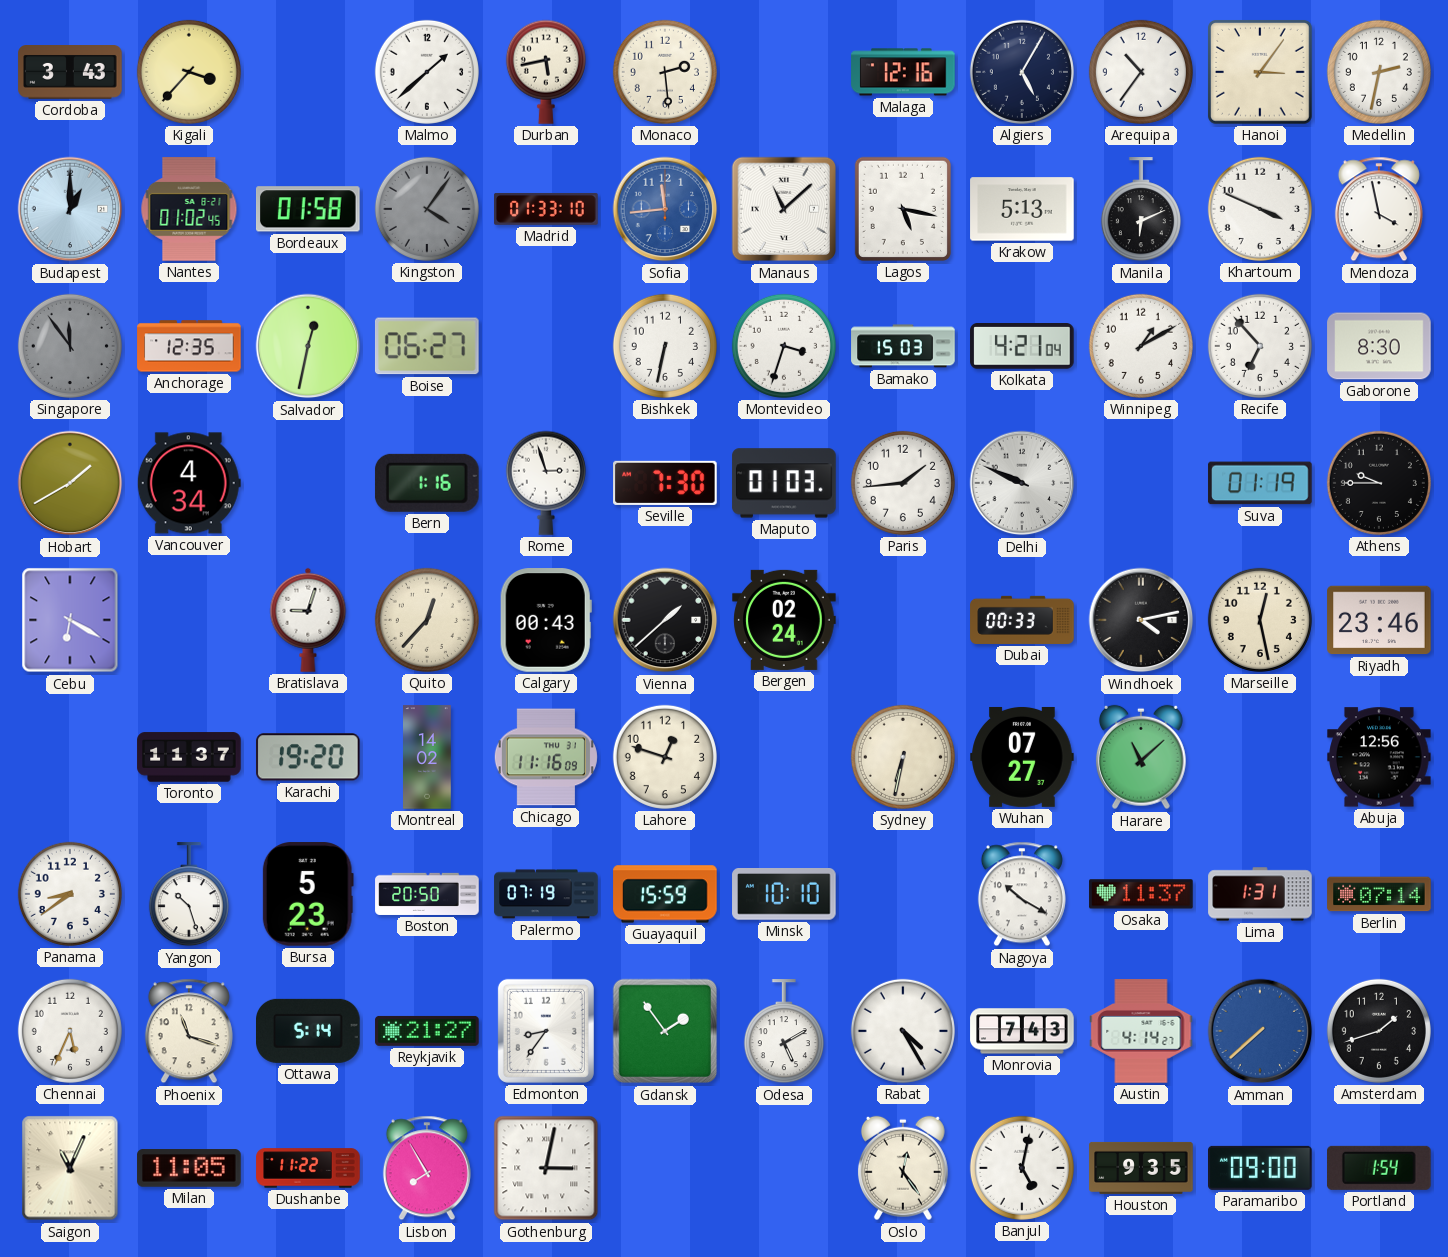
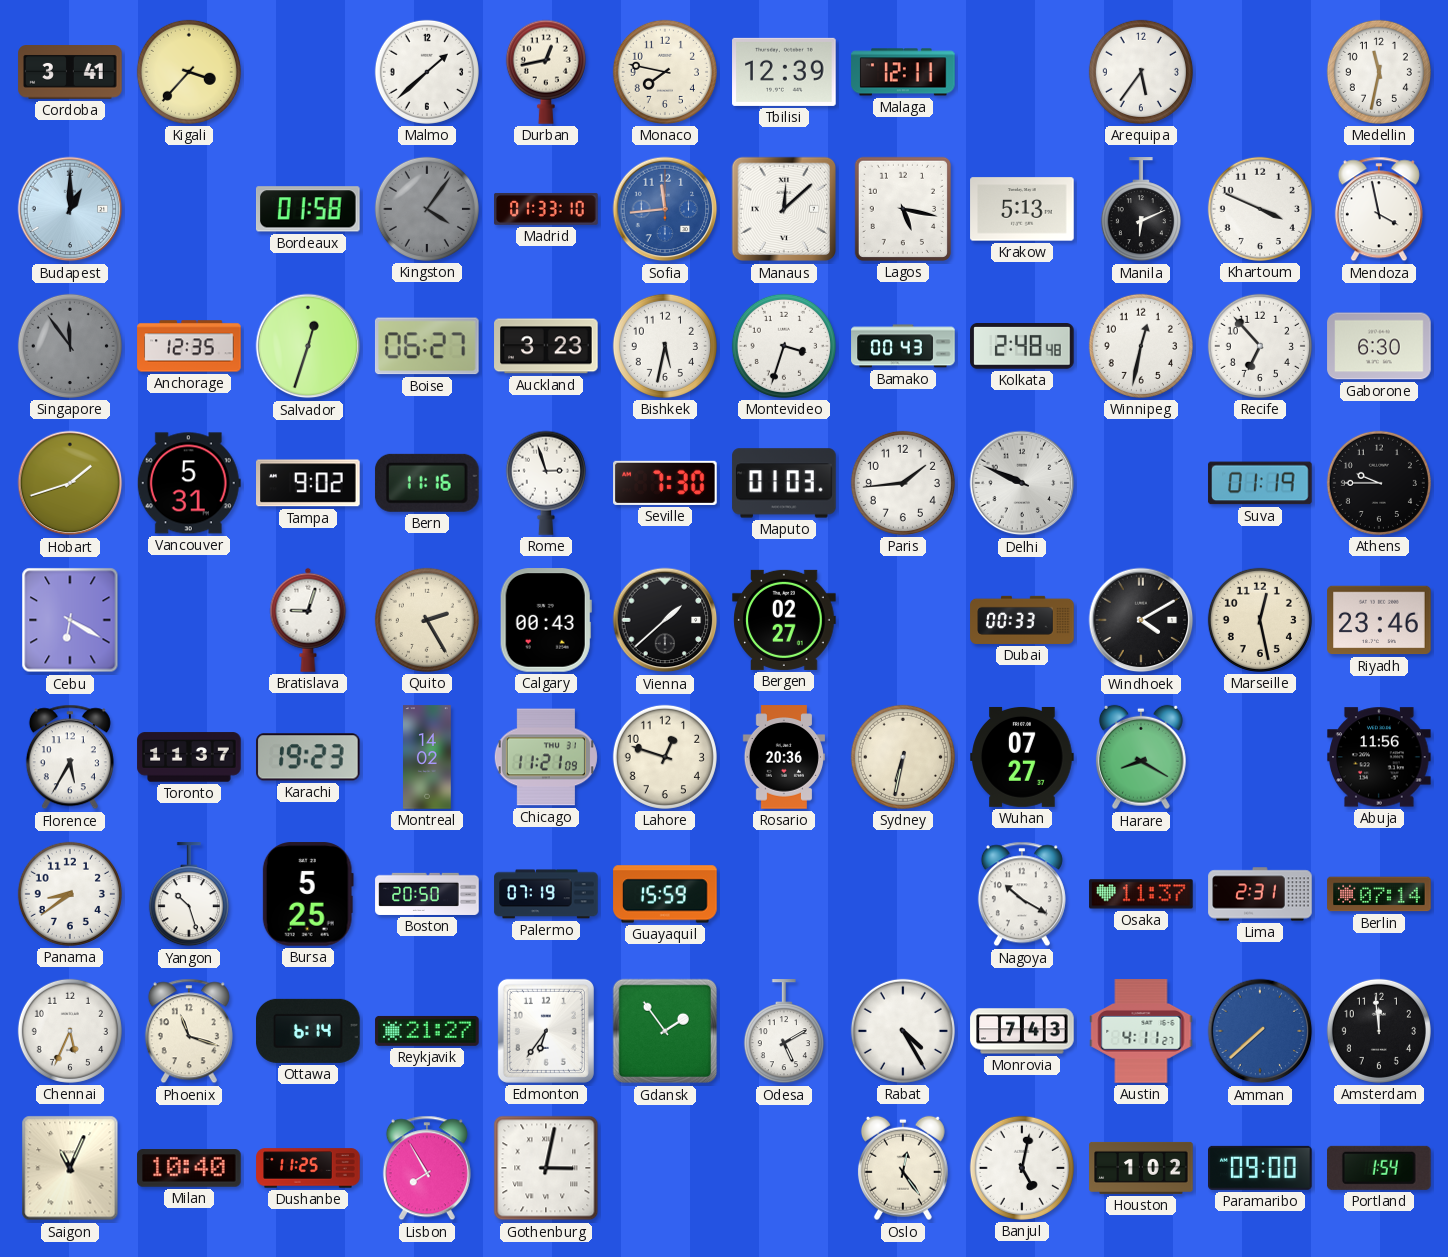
Cordoba: 3:43 -> 3:41 (70, 73)
Durban: 5:43 -> 12:43 (546, 72)
Monaco: 2:29 -> 7:47 (665, 72)
Tbilisi: none -> 12:39 (784, 72)
Malaga: 12:16 -> 12:11 (903, 72)
Algiers: 5:05 -> none (1022, 72)
Arequipa: 10:36 -> 5:36 (1141, 72)
Hanoi: 3:06 -> none (1260, 72)
Medellin: 2:32 -> 11:32 (1379, 72)
Nantes: 01:02 -> none (189, 209)
Manaus: 11:08 -> 12:08 (784, 209)
Salvador: 12:32 -> 12:33 (308, 346)
Auckland: none -> 3:23 (546, 346)
Bishkek: 6:32 -> 5:32 (665, 346)
Bamako: 15:03 -> 00:43 (903, 346)
Kolkata: 4:21 -> 2:48 (1022, 347)
Winnipeg: 1:10 -> 12:32 (1141, 346)
Gaborone: 8:30 -> 6:30 (1379, 346)
Hobart: 1:40 -> 1:42 (70, 483)
Vancouver: 4:34 -> 5:31 (189, 483)
Tampa: none -> 9:02 (309, 483)
Bern: 1:16 -> 11:16 (427, 483)
Quito: 12:37 -> 2:25 (427, 620)
Bergen: 02:24 -> 02:27 (784, 620)
Windhoek: 4:13 -> 4:10 (1141, 620)
Florence: none -> 5:35 (70, 757)
Karachi: 19:20 -> 19:23 (309, 757)
Chicago: 11:16 -> 11:21 (546, 757)
Rosario: none -> 20:36 (784, 757)
Harare: 11:08 -> 8:20 (1141, 757)
Abuja: 12:56 -> 11:56 (1379, 757)
Bursa: 5:23 -> 5:25 (308, 894)
Minsk: 10:10 -> none (784, 894)
Lima: 1:31 -> 2:31 (1260, 894)
Ottawa: 5:14 -> 6:14 (308, 1031)
Edmonton: 8:36 -> 6:36 (546, 1031)
Austin: 4:14 -> 4:11 (1141, 1031)
Amsterdam: 1:42 -> 11:59 (1379, 1031)
Milan: 11:05 -> 10:40 (189, 1168)
Dushanbe: 11:22 -> 11:25 (308, 1168)
Houston: 9:35 -> 1:02 (1141, 1168)
